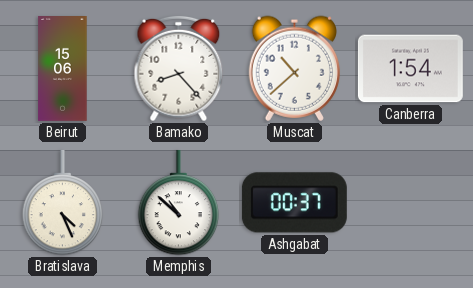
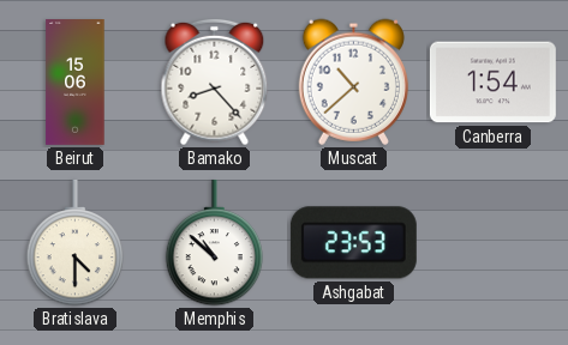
Bratislava: 4:26 -> 4:30 (76, 243)
Ashgabat: 00:37 -> 23:53 (353, 243)
